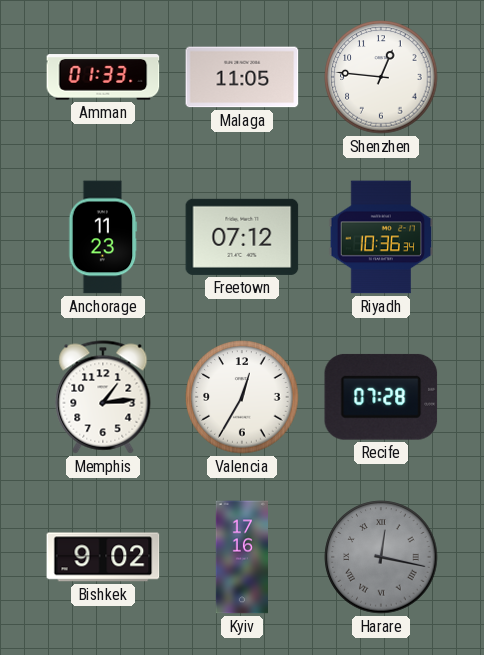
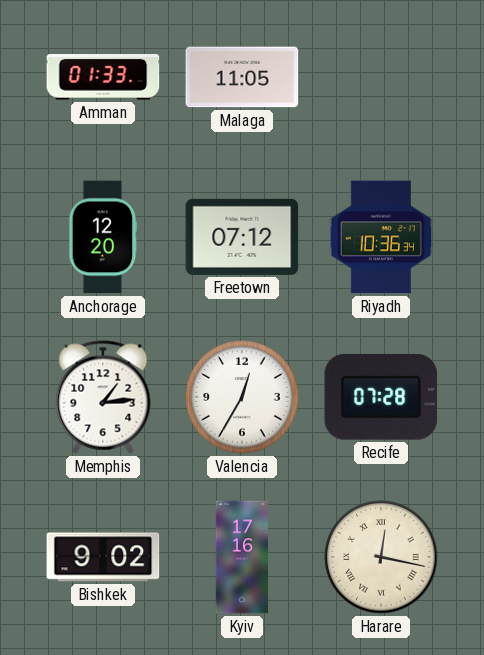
Shenzhen: 12:46 -> none (381, 77)
Anchorage: 11:23 -> 12:20 (103, 237)
Harare dial: grey -> cream (381, 557)
